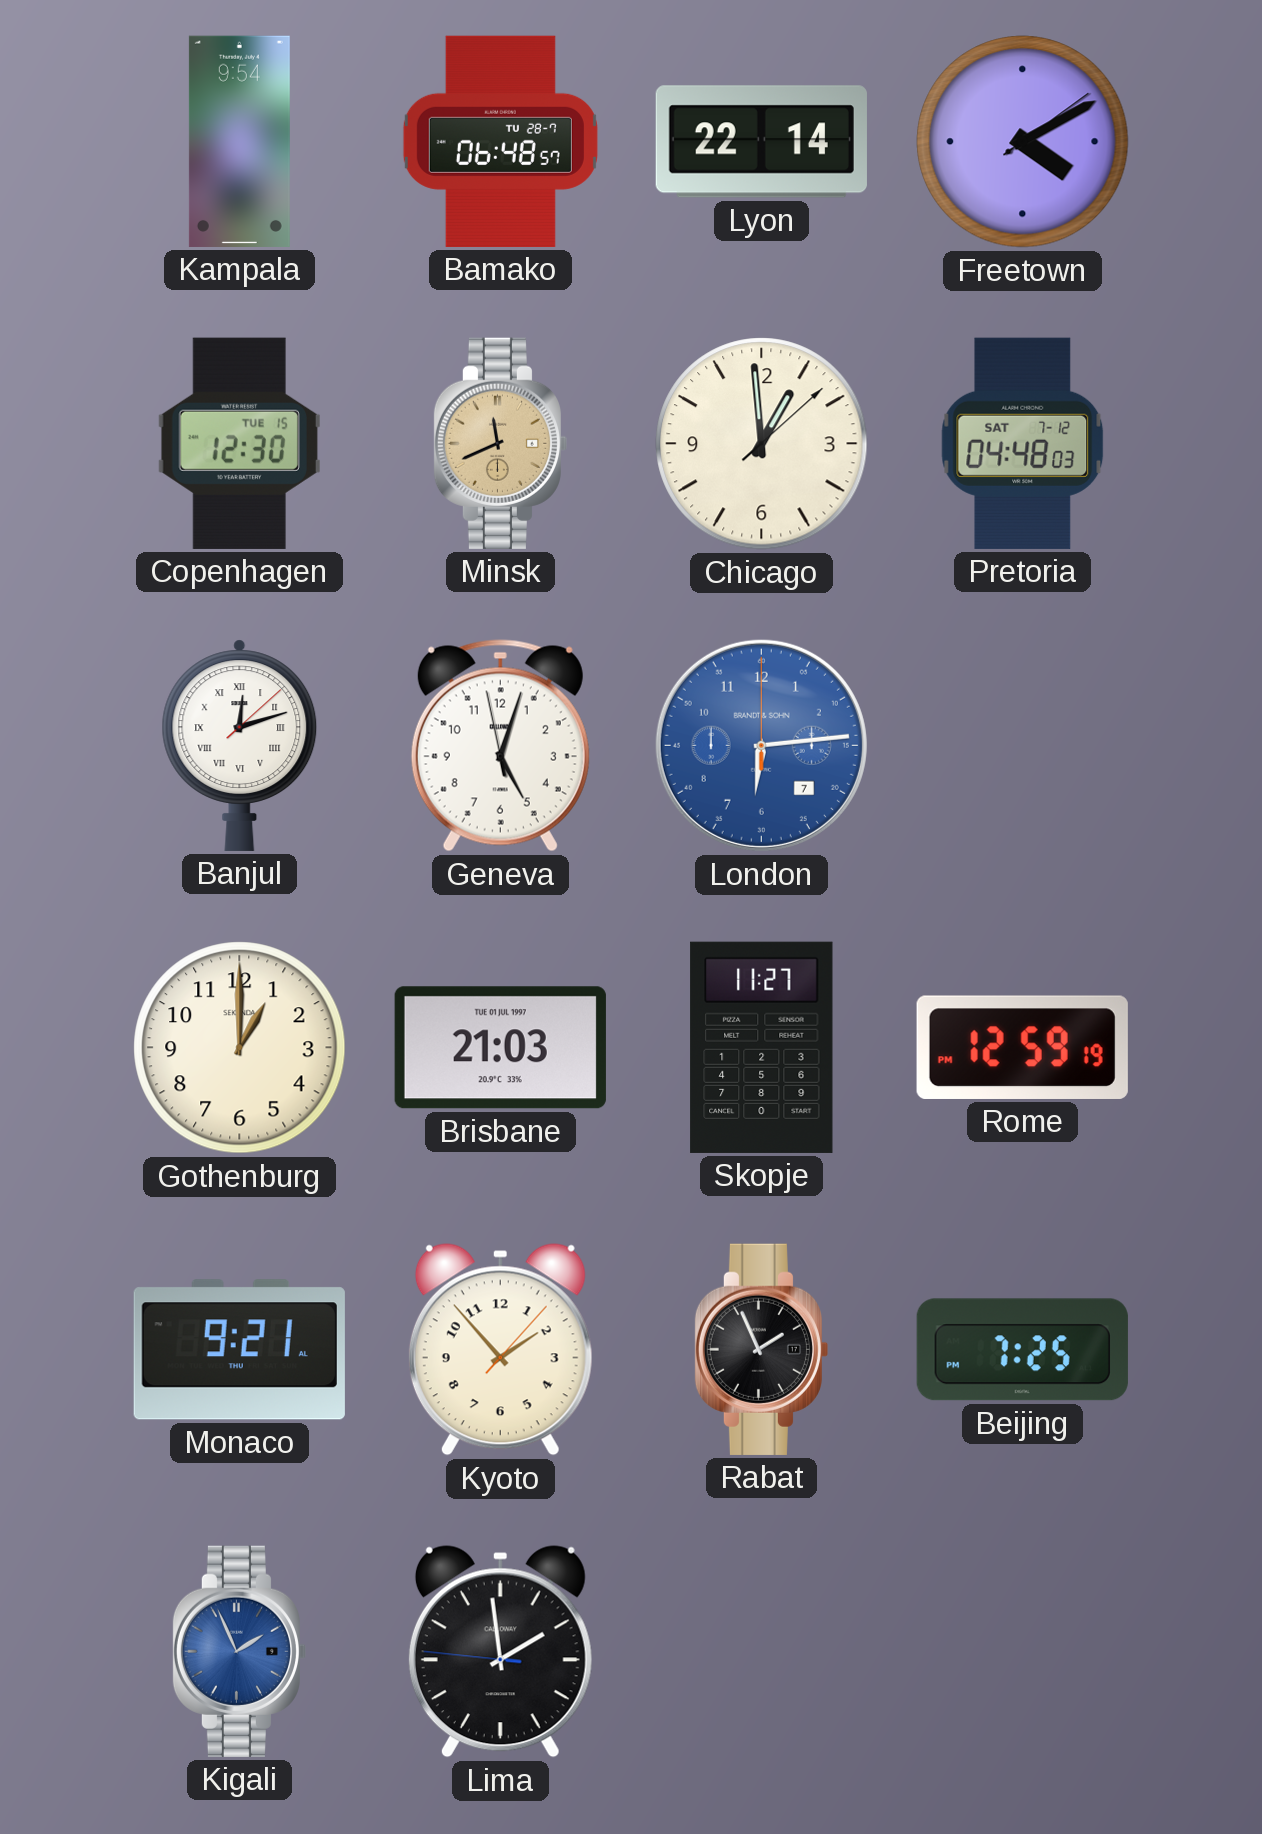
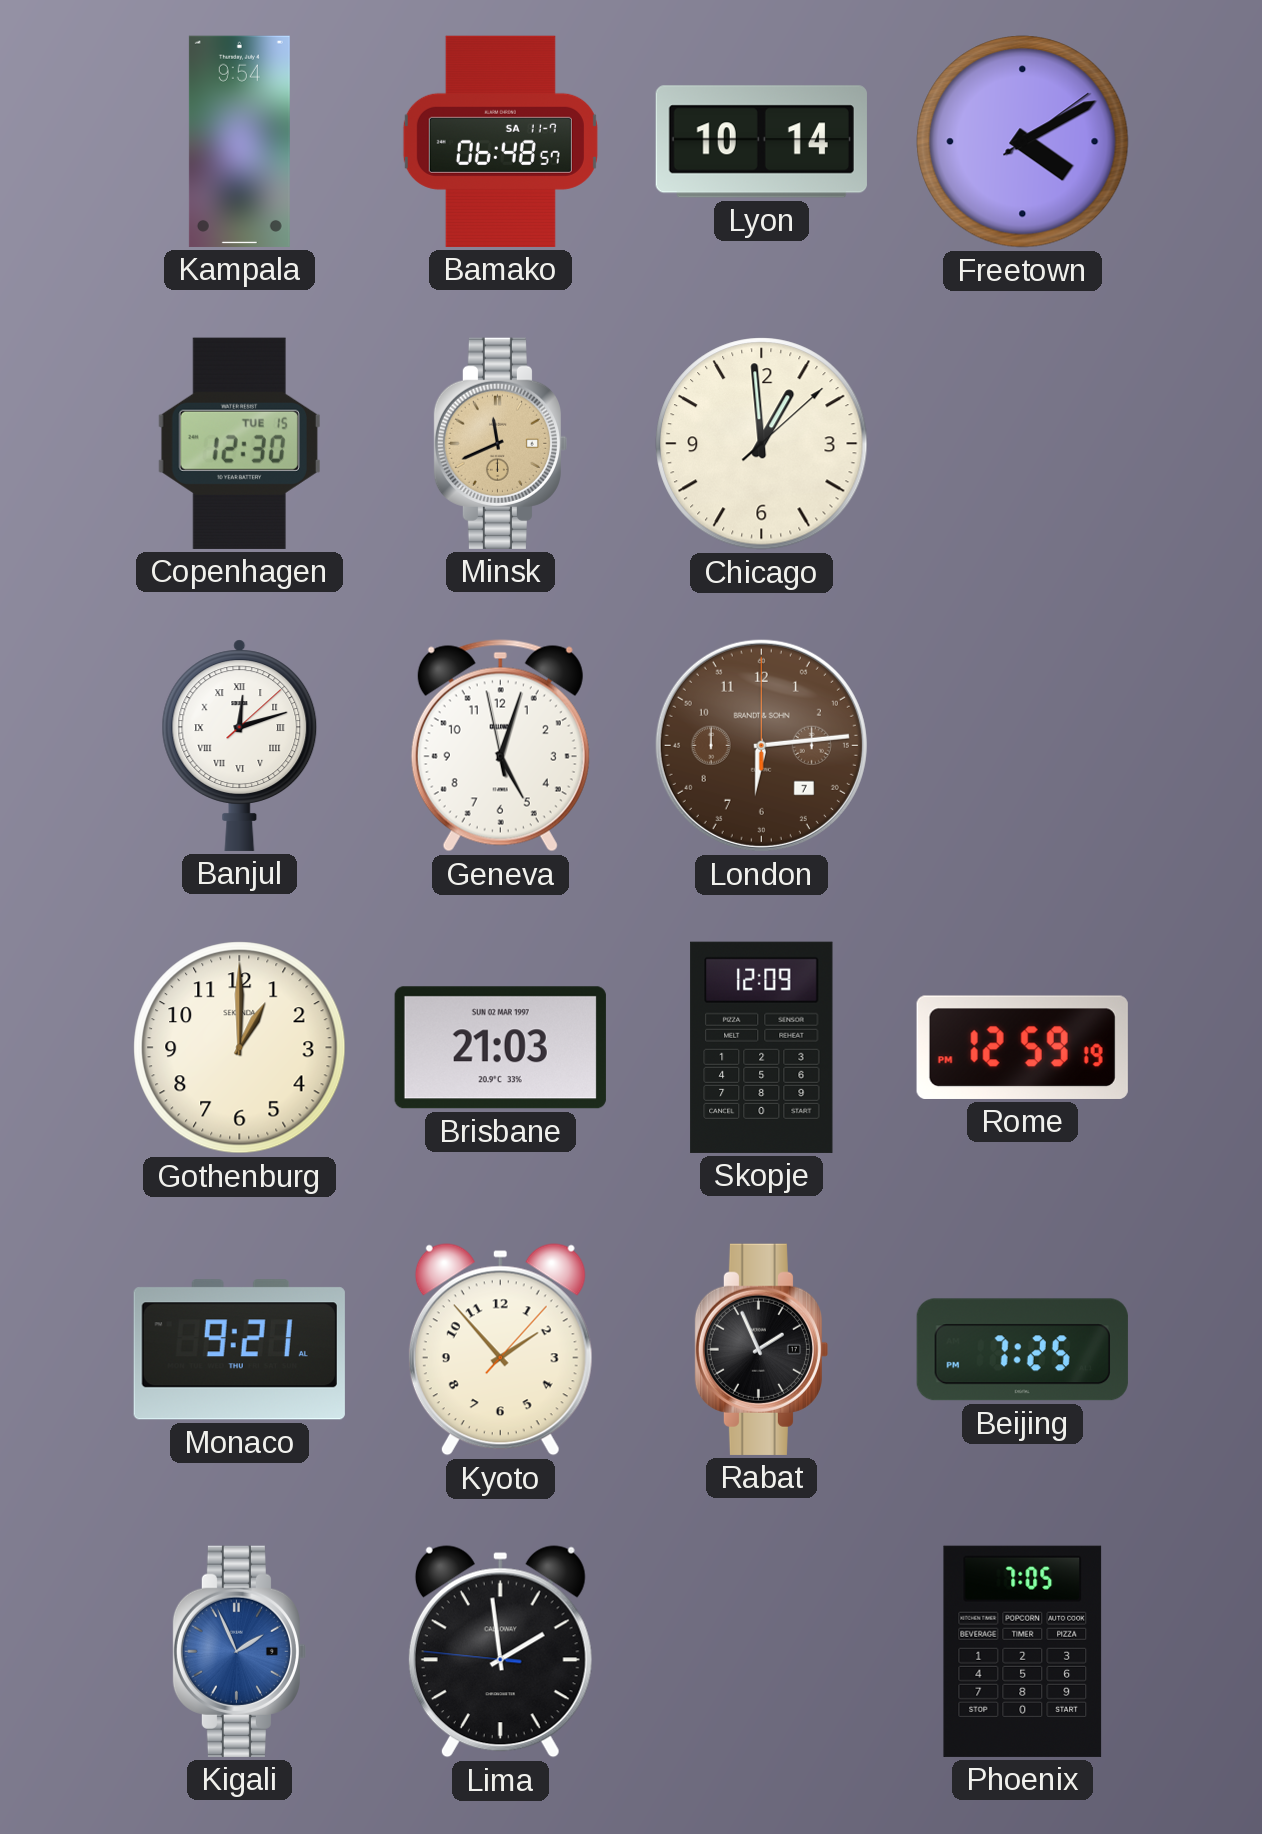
Bamako date: TU 28-7 -> SA 11-7 (500, 141)
Lyon: 22:14 -> 10:14 (761, 142)
Pretoria: 04:48 -> none (1023, 443)
London dial: blue -> brown (761, 745)
Brisbane date: TUE 01 JUL 1997 -> SUN 02 MAR 1997 (500, 1048)
Skopje: 11:27 -> 12:09 (762, 1047)
Phoenix: none -> 7:05 (1023, 1651)
